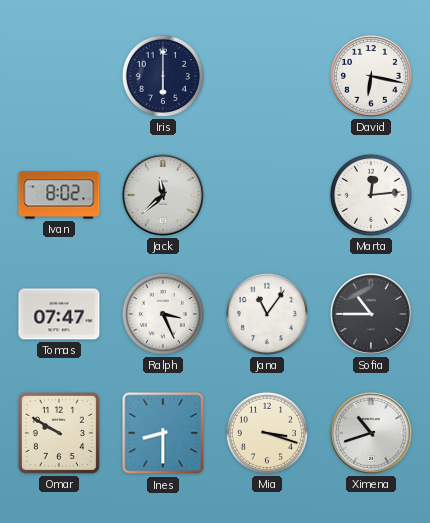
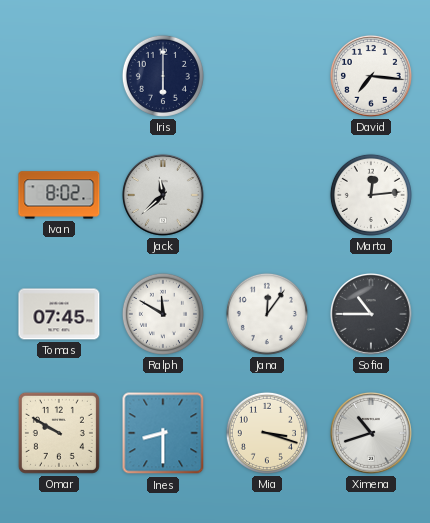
David: 6:17 -> 7:16 (371, 76)
Tomas: 07:47 -> 07:45 (59, 314)
Ralph: 3:26 -> 11:50 (163, 314)
Jana: 11:06 -> 12:06 (267, 314)
